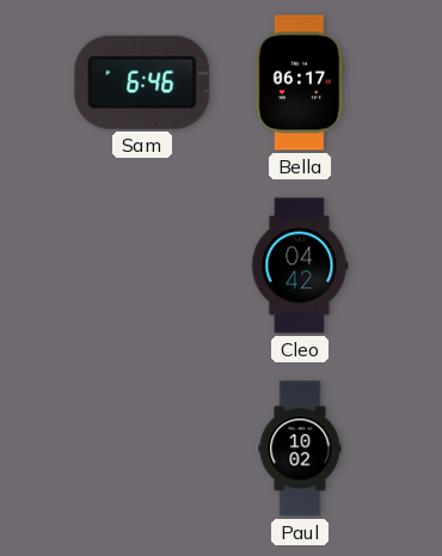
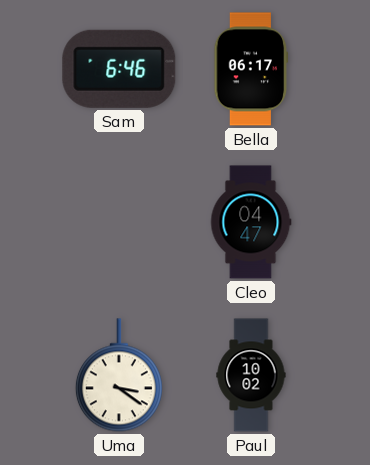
Cleo: 04:42 -> 04:47 (251, 222)
Uma: none -> 3:21 (119, 375)
